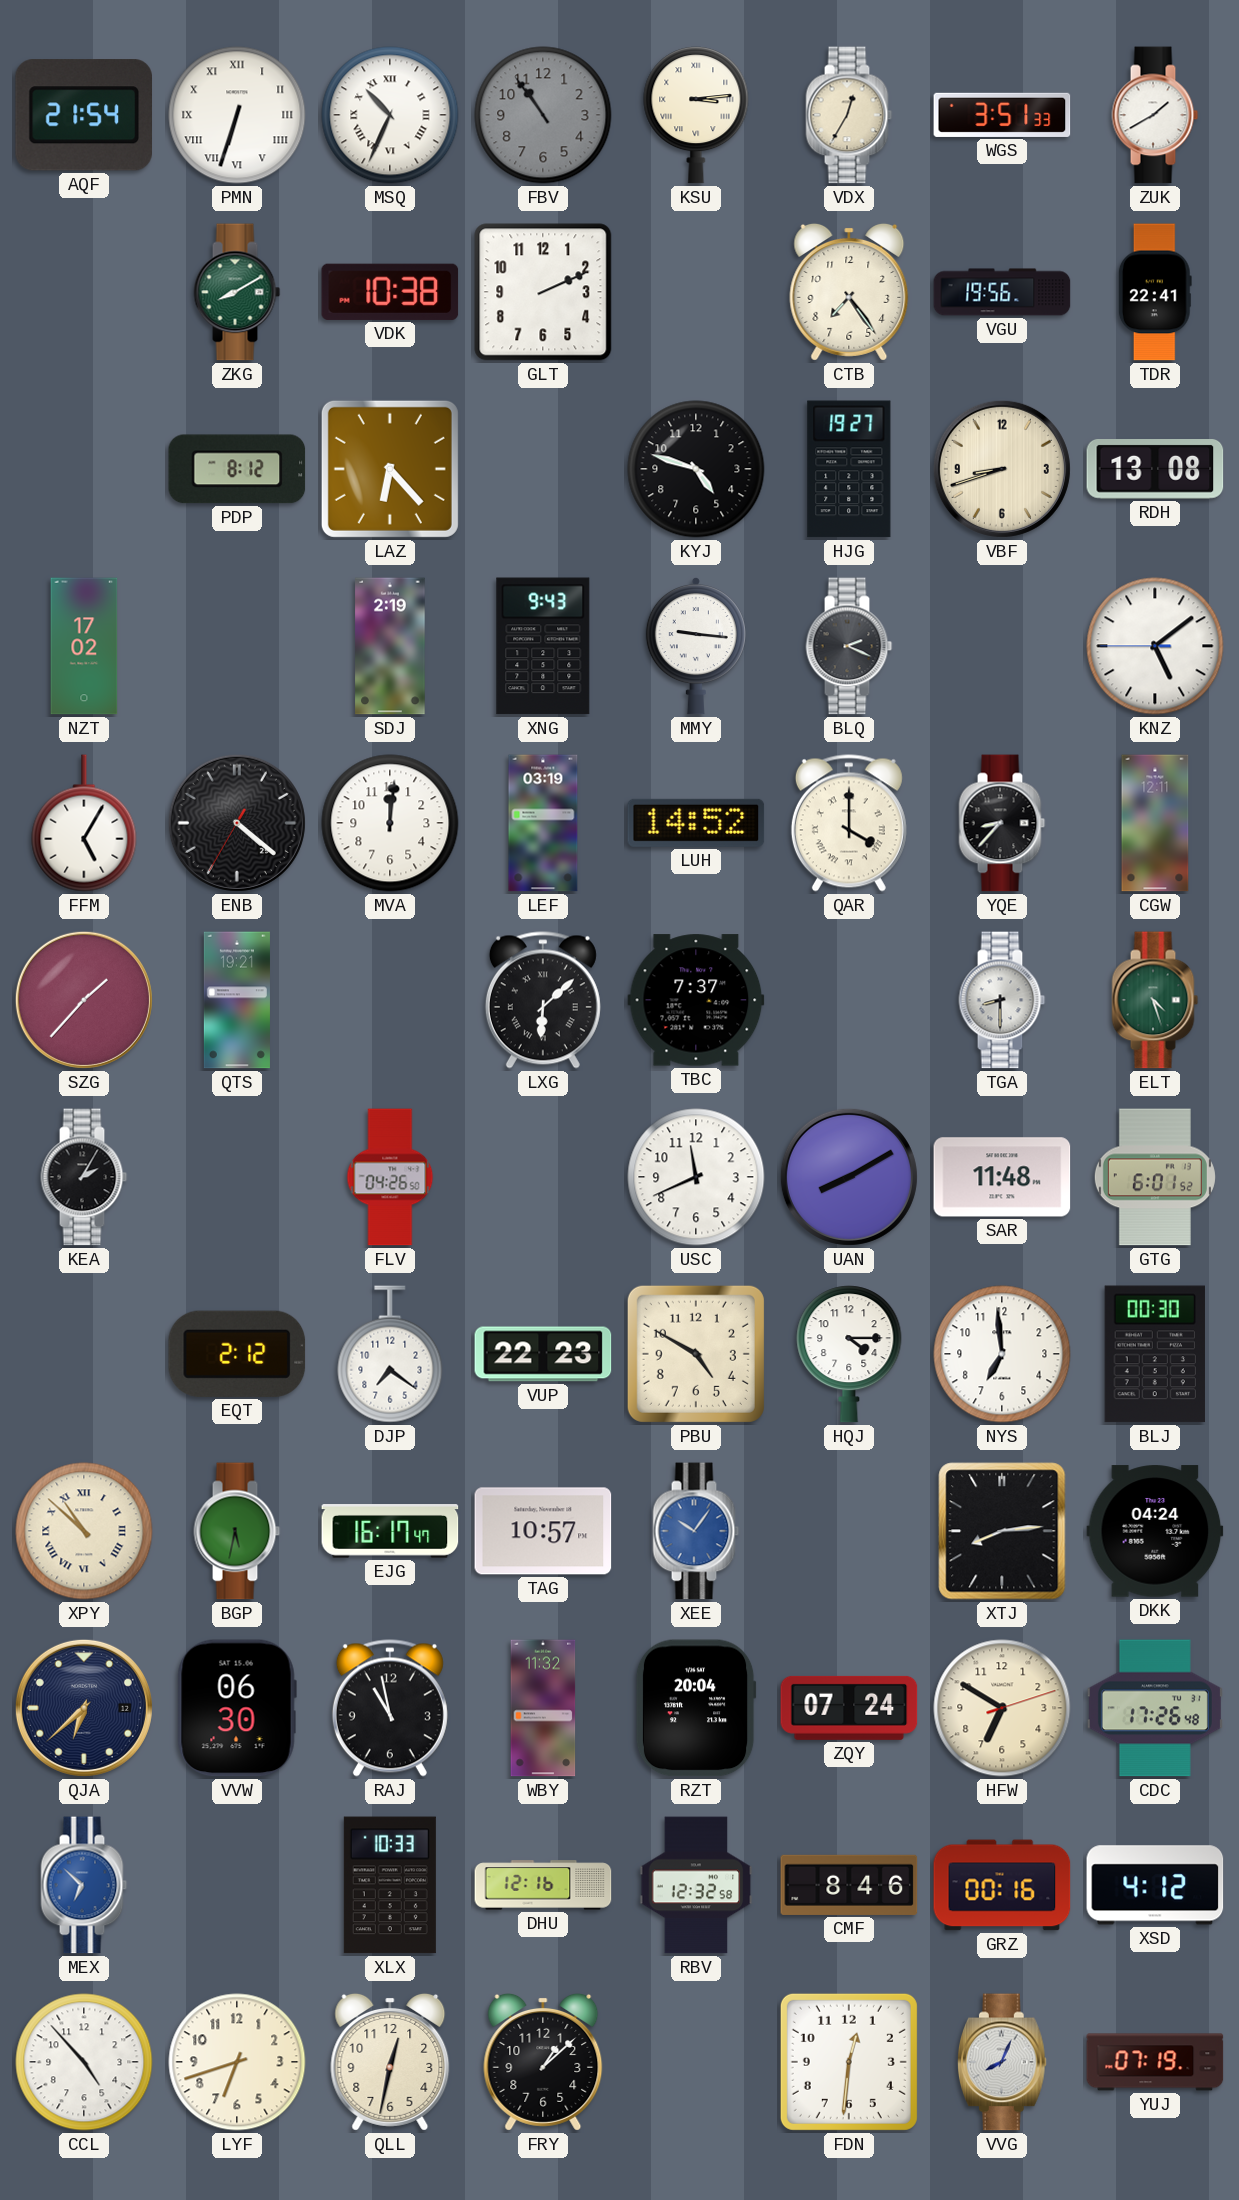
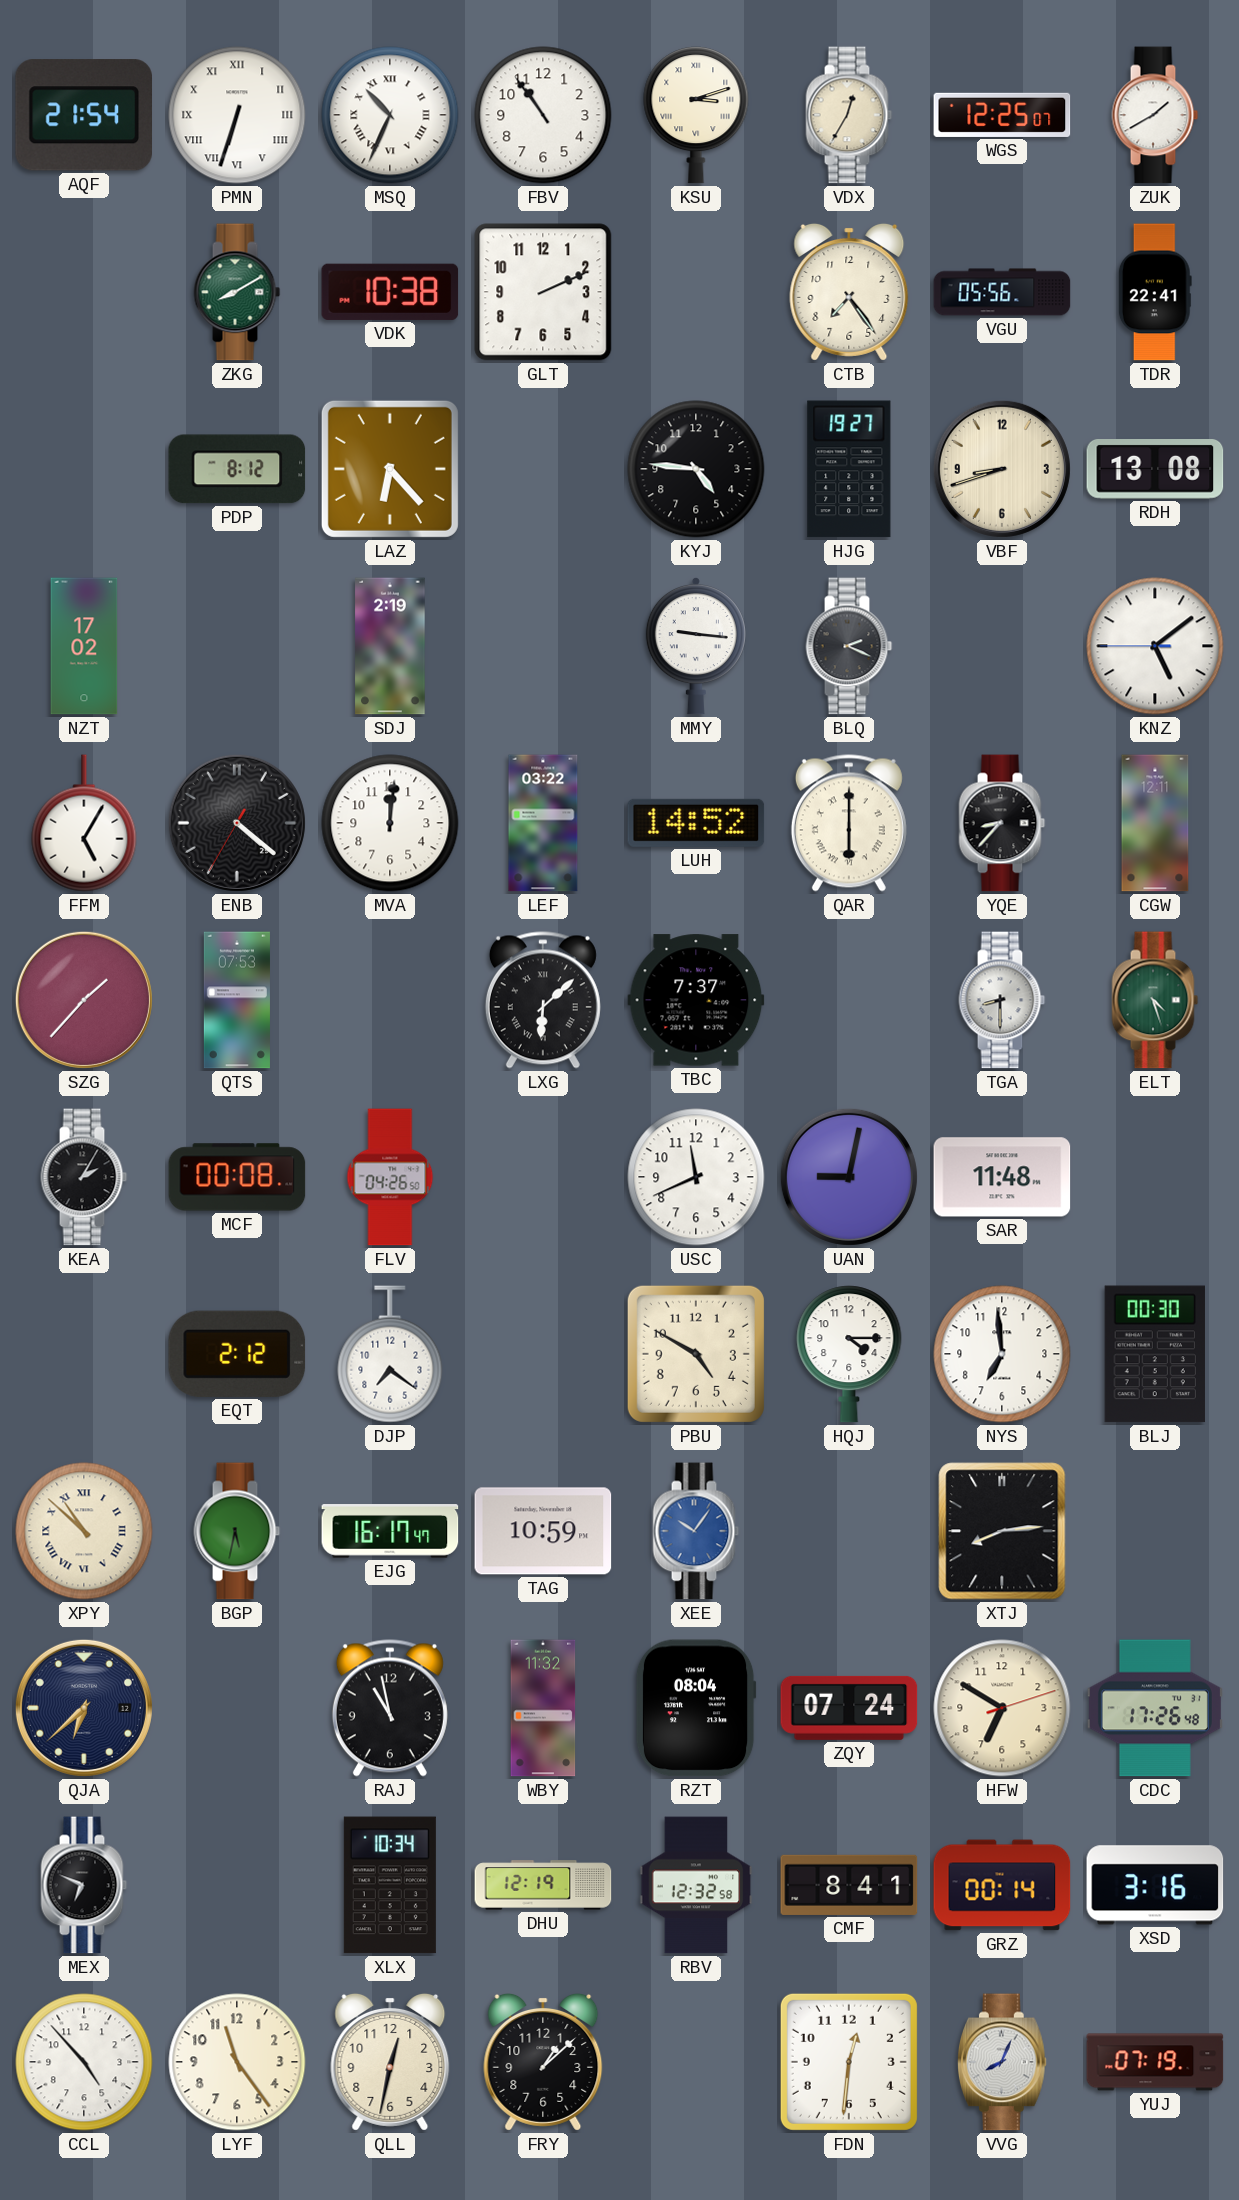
FBV dial: grey -> white (543, 115)
KSU: 3:14 -> 3:12 (696, 115)
WGS: 3:51 -> 12:25 (1002, 115)
VGU: 19:56 -> 05:56 (1002, 292)
KYJ: 4:48 -> 4:46 (696, 469)
XNG: 9:43 -> none (543, 646)
LEF: 03:19 -> 03:22 (543, 823)
QAR: 4:00 -> 6:00 (849, 823)
QTS: 19:21 -> 07:53 (237, 1000)
MCF: none -> 00:08 (237, 1177)
UAN: 8:10 -> 9:02 (849, 1177)
GTG: 6:01 -> none (1155, 1177)
VUP: 22:23 -> none (543, 1354)
TAG: 10:57 -> 10:59 (543, 1531)
DKK: 04:24 -> none (1155, 1531)
VVW: 06:30 -> none (237, 1708)
RZT: 20:04 -> 08:04 (696, 1708)
MEX: 6:52 -> 6:49 (84, 1885)
MEX dial: blue -> black (84, 1885)
XLX: 10:33 -> 10:34 (390, 1885)
DHU: 12:16 -> 12:19 (543, 1885)
CMF: 8:46 -> 8:41 (849, 1885)
GRZ: 00:16 -> 00:14 (1002, 1885)
XSD: 4:12 -> 3:16 (1155, 1885)
LYF: 6:42 -> 11:24 (237, 2062)
